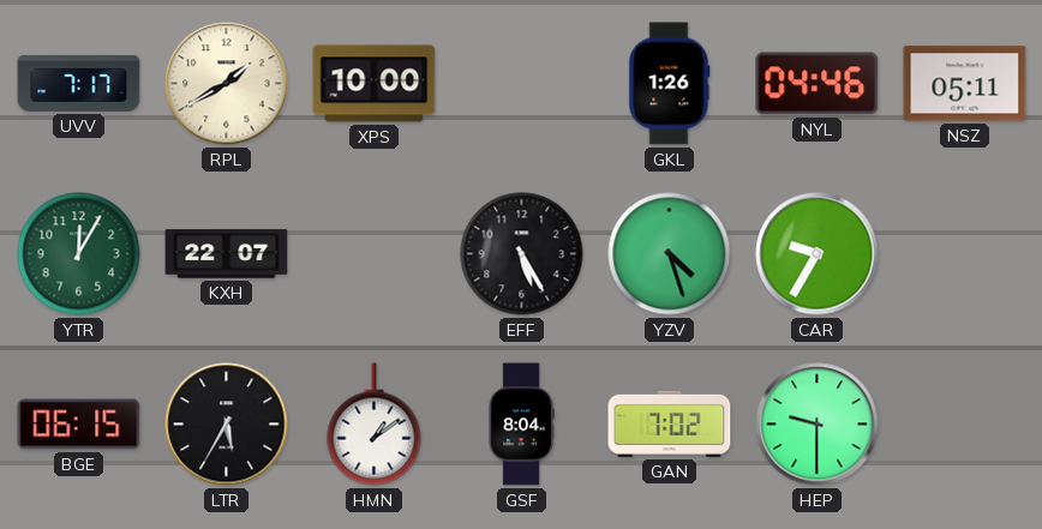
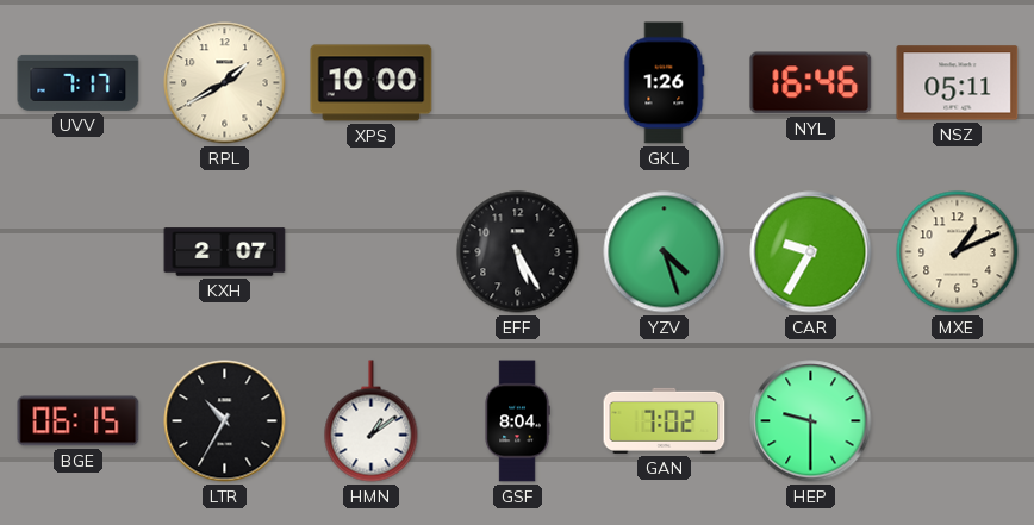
NYL: 04:46 -> 16:46 (811, 83)
YTR: 12:05 -> none (79, 254)
KXH: 22:07 -> 2:07 (225, 252)
MXE: none -> 1:11 (958, 252)
LTR: 5:35 -> 10:35 (225, 421)
